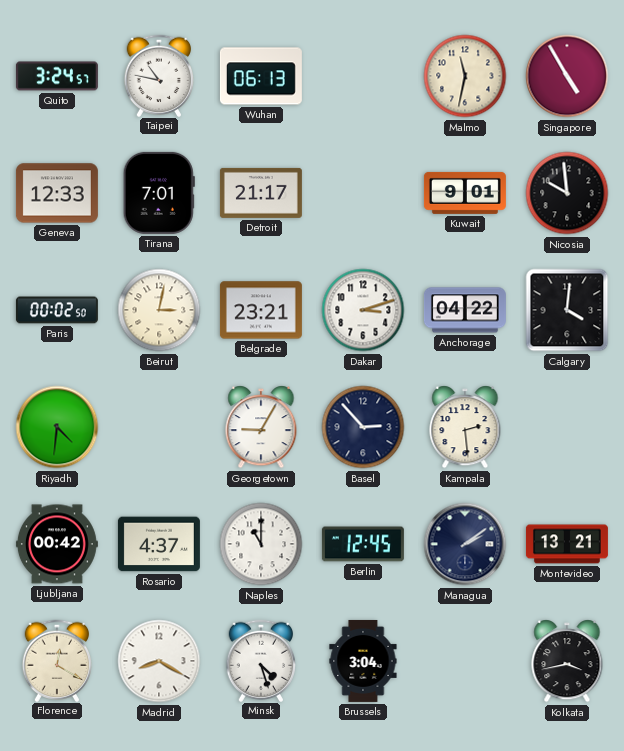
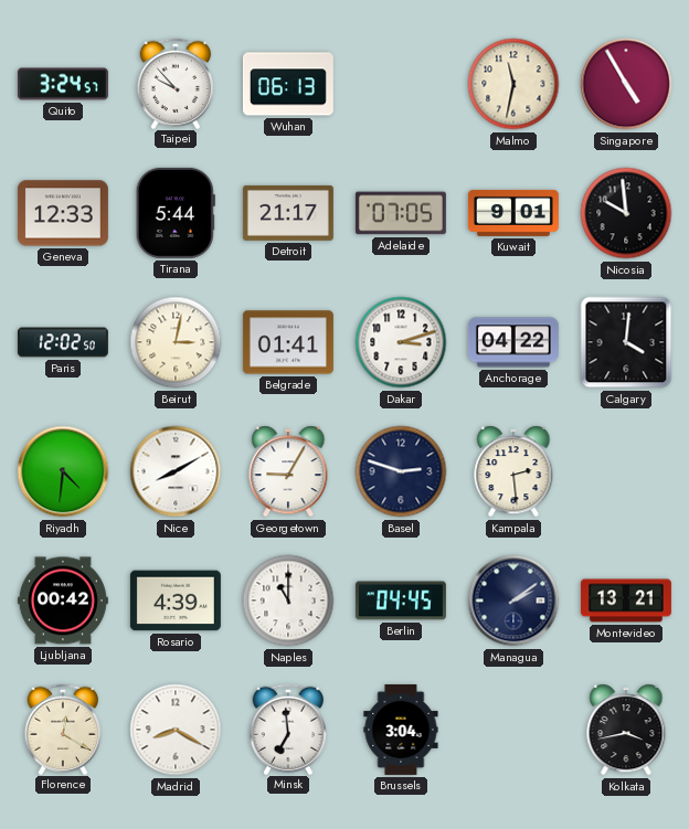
Taipei: 10:47 -> 9:53 (176, 83)
Tirana: 7:01 -> 5:44 (176, 213)
Adelaide: none -> 07:05 (401, 213)
Paris: 00:02 -> 12:02 (63, 342)
Belgrade: 23:21 -> 01:41 (288, 342)
Nice: none -> 8:10 (176, 471)
Basel: 2:53 -> 2:48 (401, 471)
Rosario: 4:37 -> 4:39 (176, 601)
Berlin: 12:45 -> 04:45 (401, 601)
Minsk: 4:27 -> 6:59 (288, 729)
